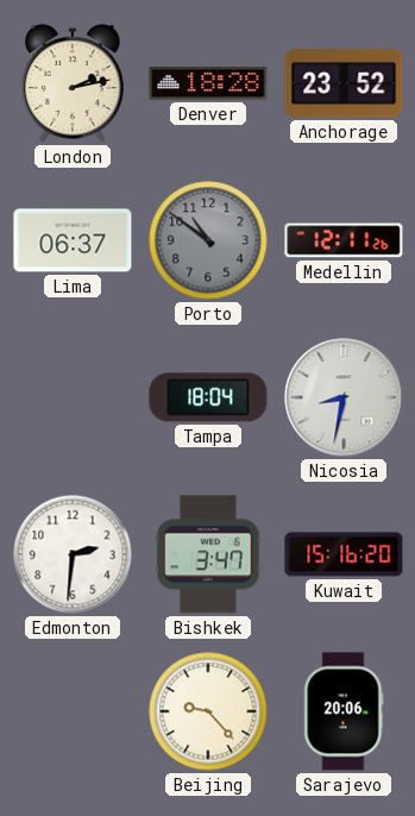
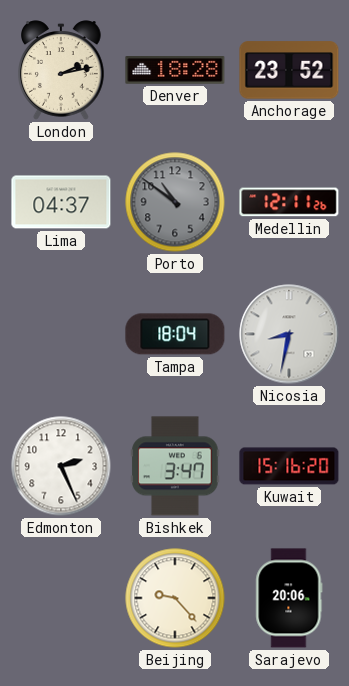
Lima: 06:37 -> 04:37 (61, 202)
Edmonton: 2:31 -> 2:26 (61, 466)
